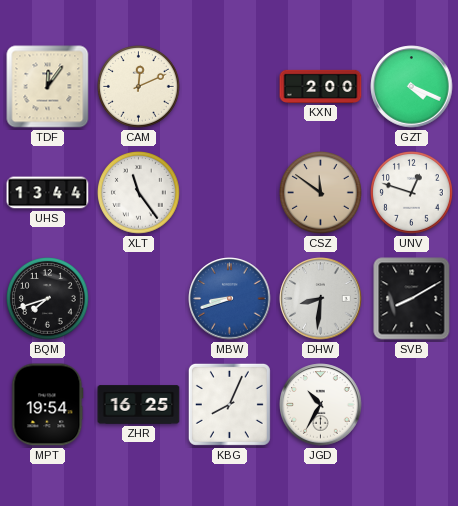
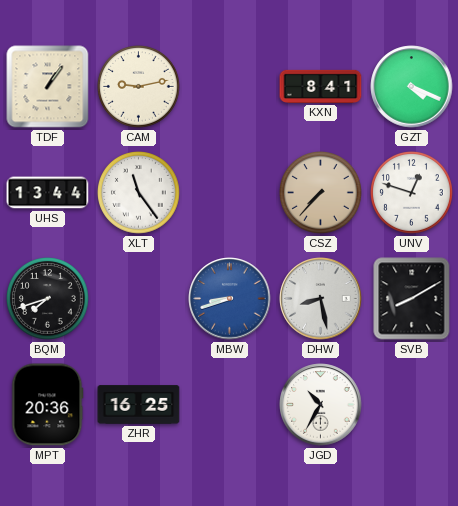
TDF: 12:06 -> 1:06 (48, 87)
CAM: 12:11 -> 9:13 (139, 87)
KXN: 2:00 -> 8:41 (321, 86)
CSZ: 11:51 -> 7:37 (321, 193)
DHW: 8:31 -> 8:28 (321, 299)
MPT: 19:54 -> 20:36 (48, 405)
KBG: 8:04 -> none (229, 404)
